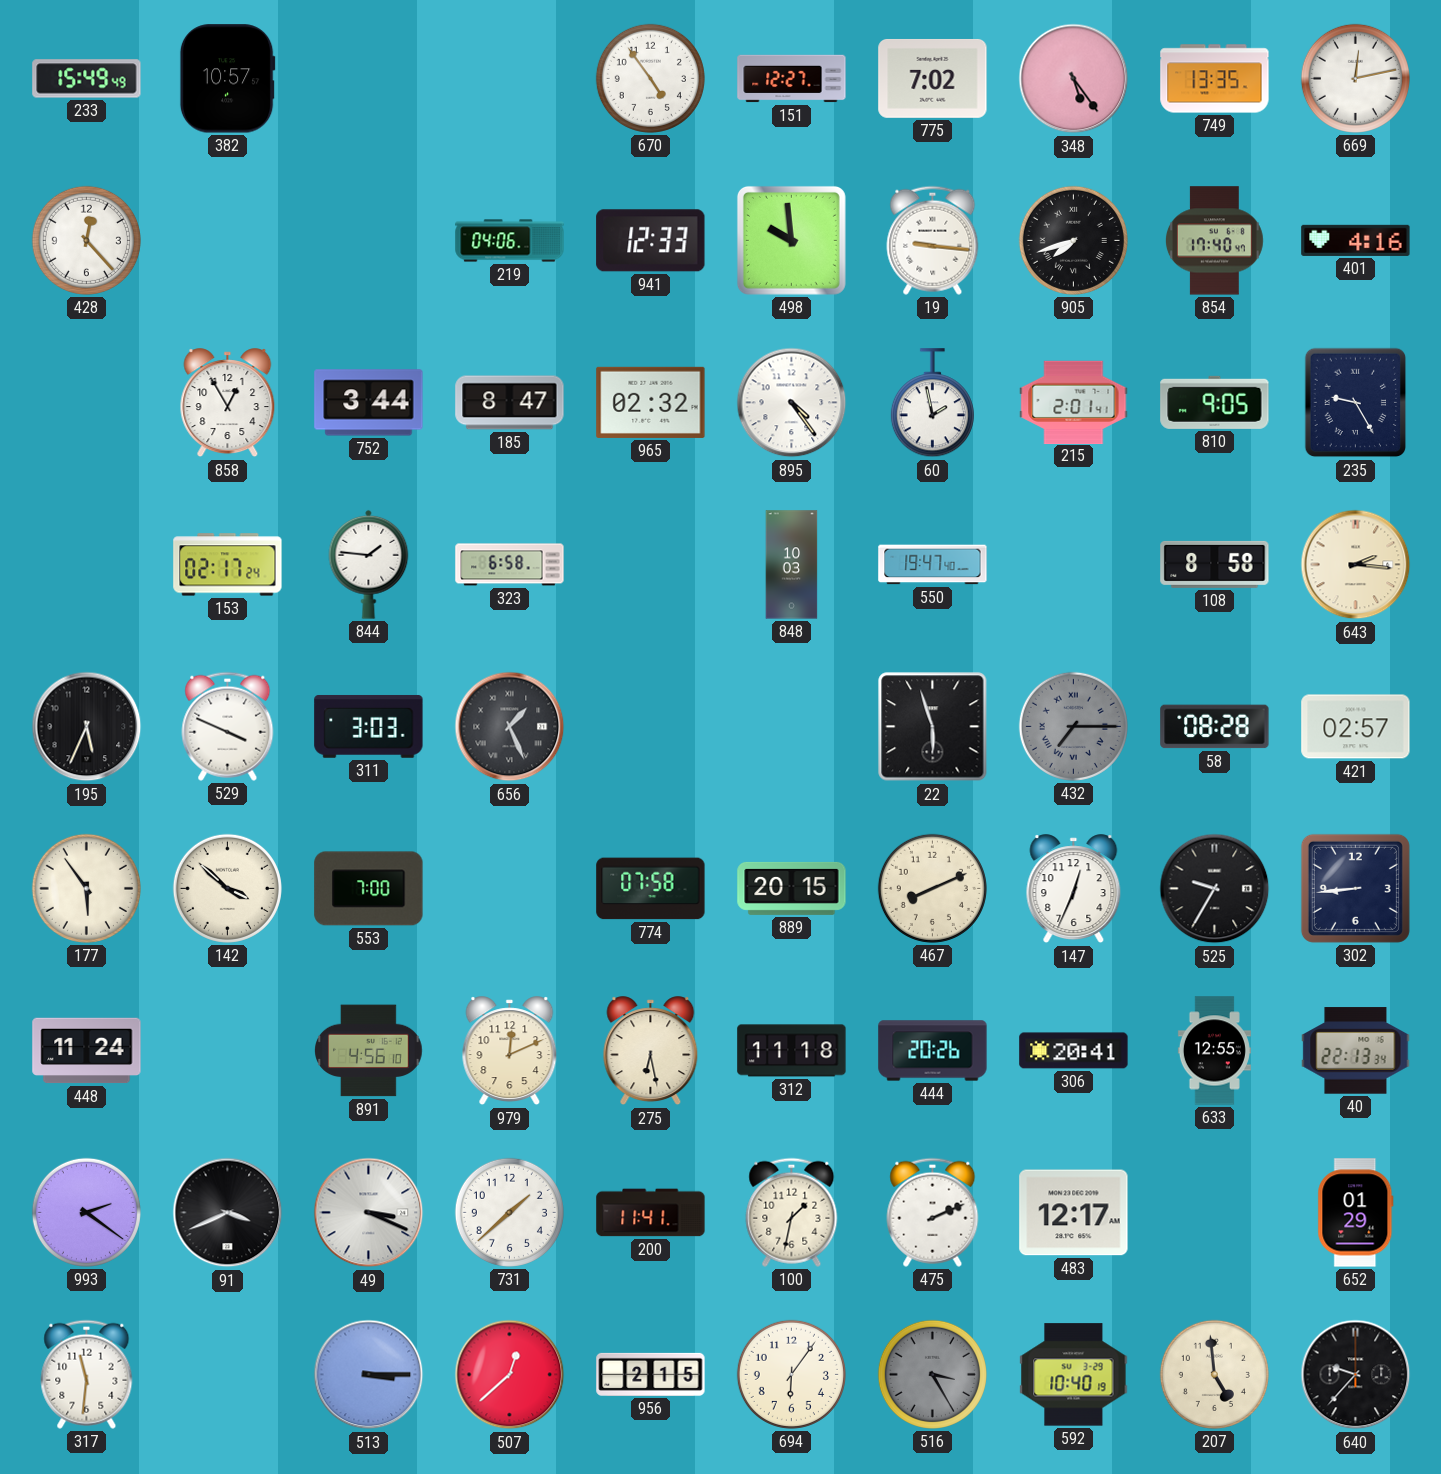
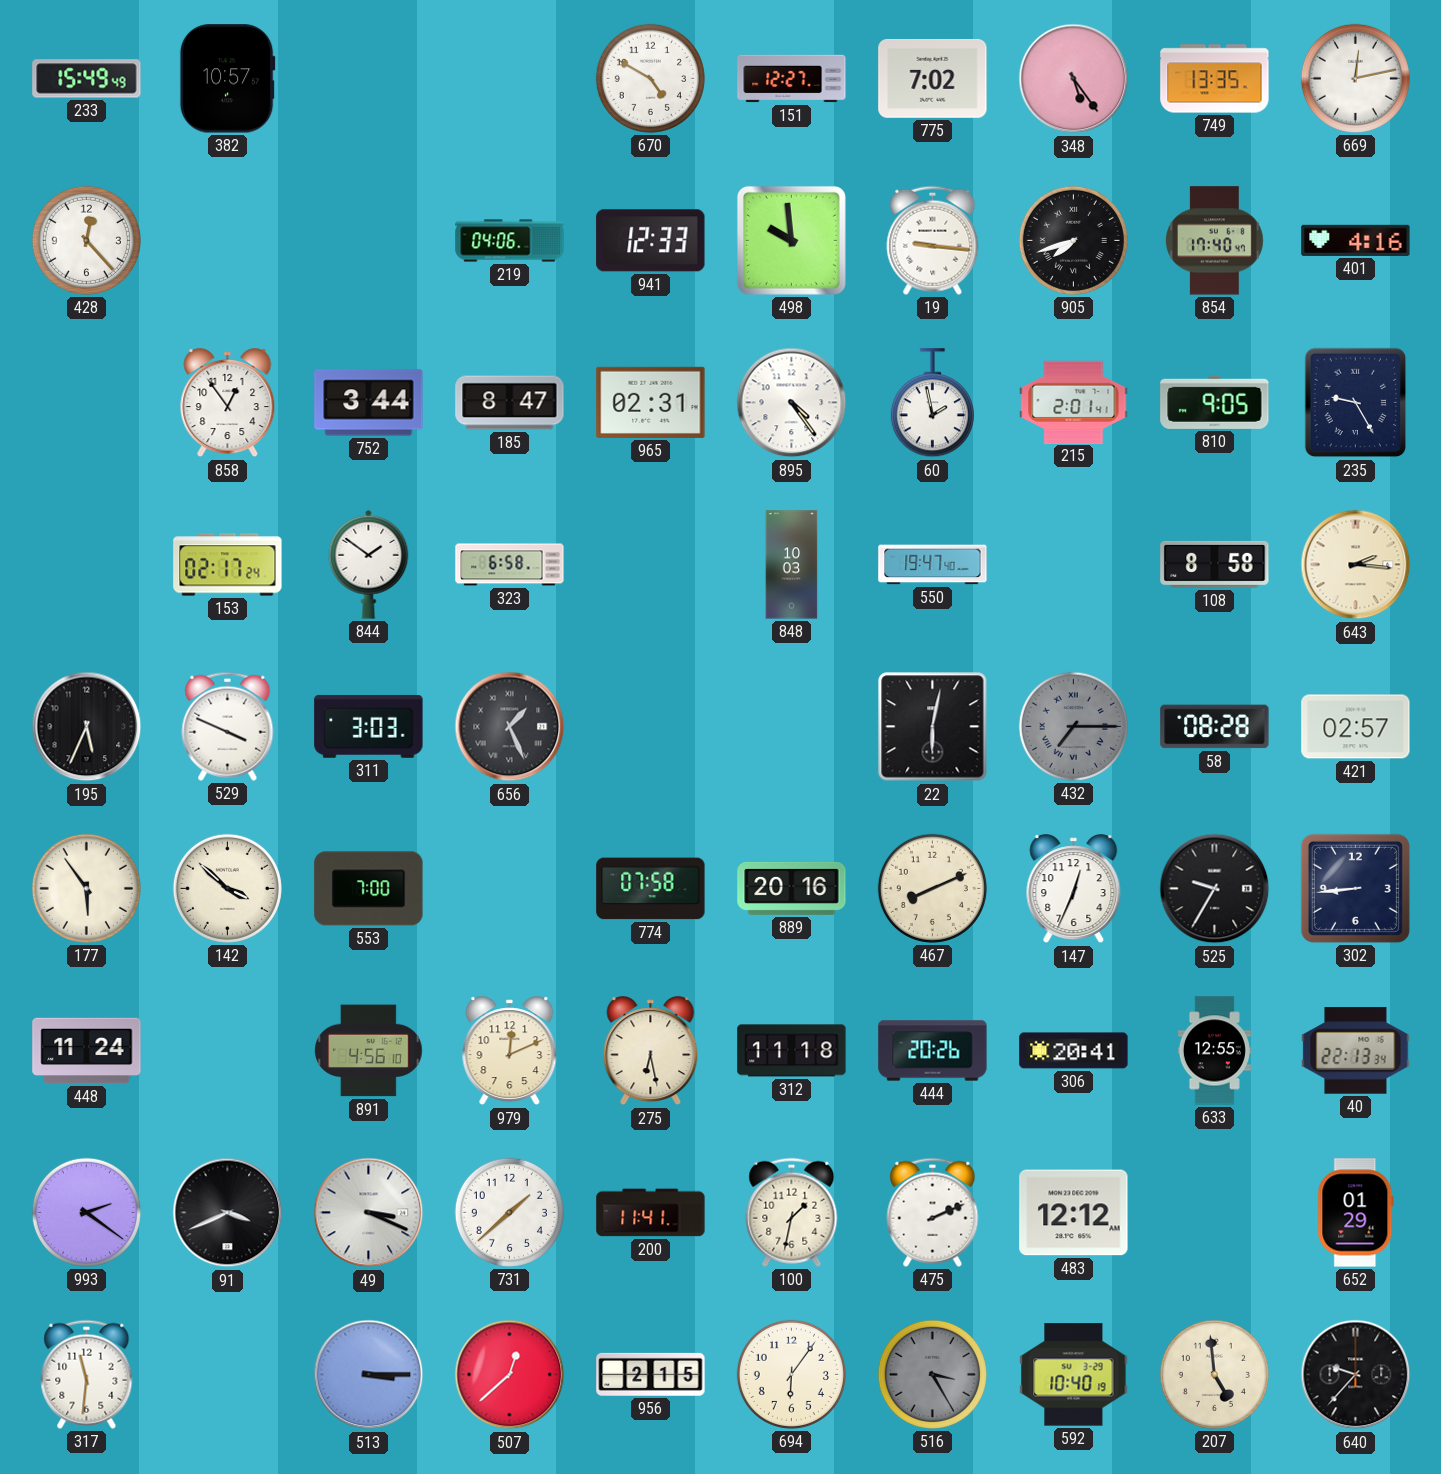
670: 4:54 -> 4:50 (650, 78)
858: 12:55 -> 12:54 (228, 403)
965: 02:32 -> 02:31 (651, 402)
844: 1:46 -> 1:51 (369, 564)
22: 5:57 -> 6:02 (933, 727)
889: 20:15 -> 20:16 (792, 888)
483: 12:17 -> 12:12 (1074, 1213)
